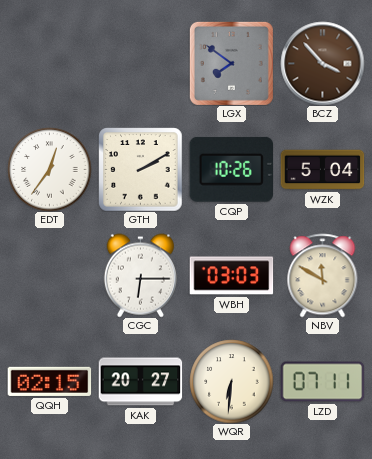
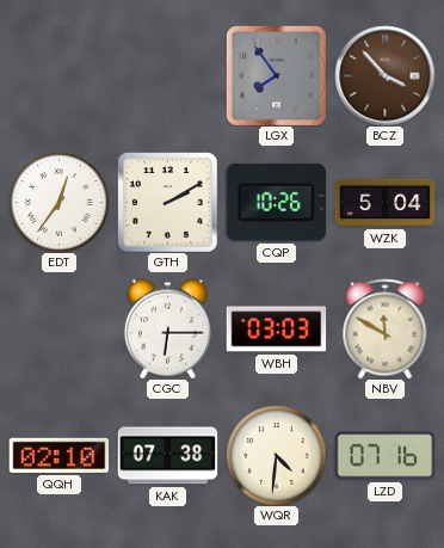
LGX: 7:51 -> 7:54 (276, 75)
QQH: 02:15 -> 02:10 (58, 455)
KAK: 20:27 -> 07:38 (167, 456)
WQR: 6:31 -> 4:31 (276, 455)
LZD: 07:11 -> 07:16 (384, 456)
